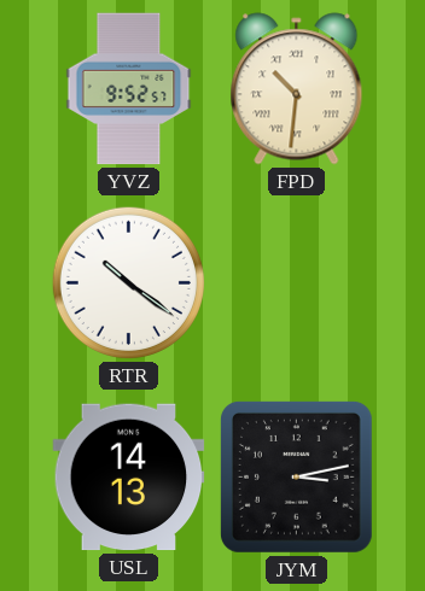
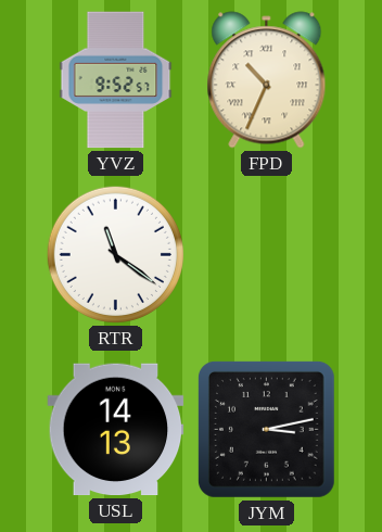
FPD: 10:31 -> 10:34 (267, 80)
RTR: 10:21 -> 11:21 (115, 254)
